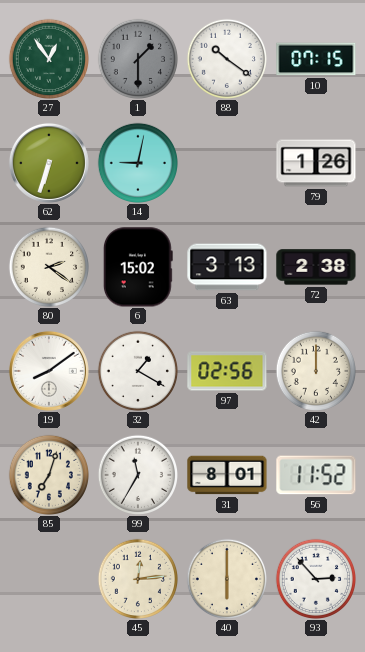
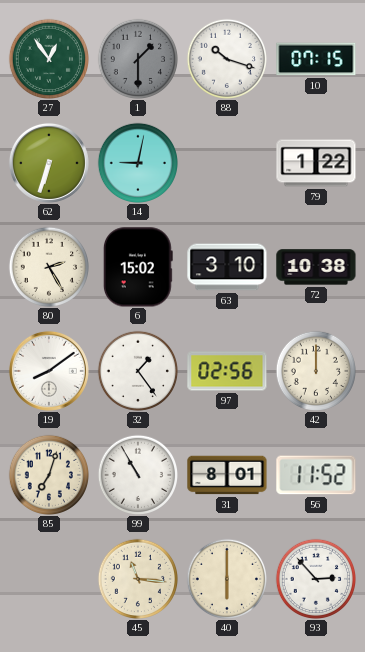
88: 10:21 -> 10:18 (226, 58)
79: 1:26 -> 1:22 (316, 163)
80: 2:21 -> 2:25 (48, 266)
63: 3:13 -> 3:10 (227, 267)
72: 2:38 -> 10:38 (316, 267)
32: 1:20 -> 1:24 (137, 370)
99: 11:35 -> 10:55 (137, 474)
45: 12:14 -> 11:16 (137, 578)
